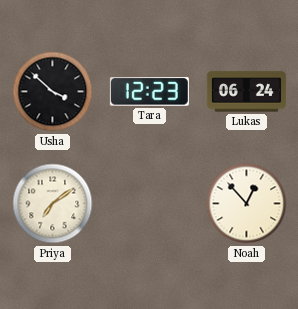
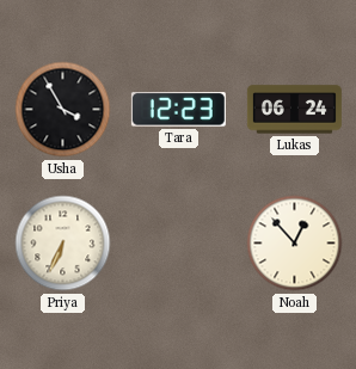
Usha: 3:52 -> 3:55 (63, 110)
Priya: 7:09 -> 6:34 (63, 244)
